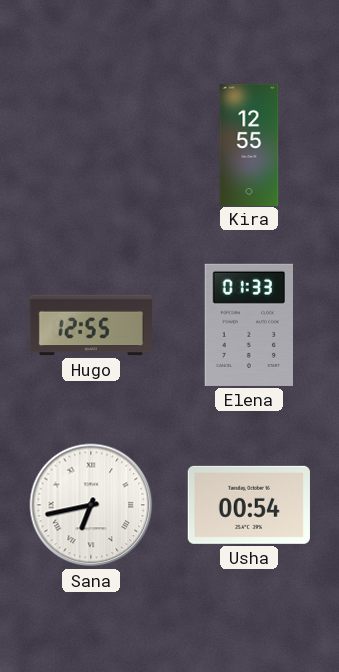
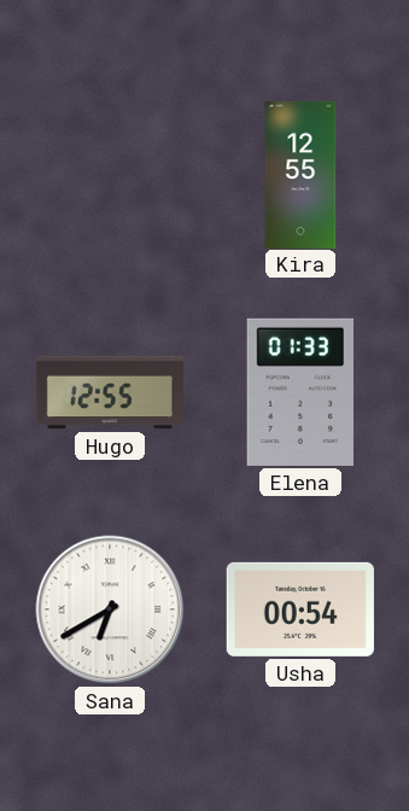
Sana: 6:43 -> 6:40 (110, 609)
